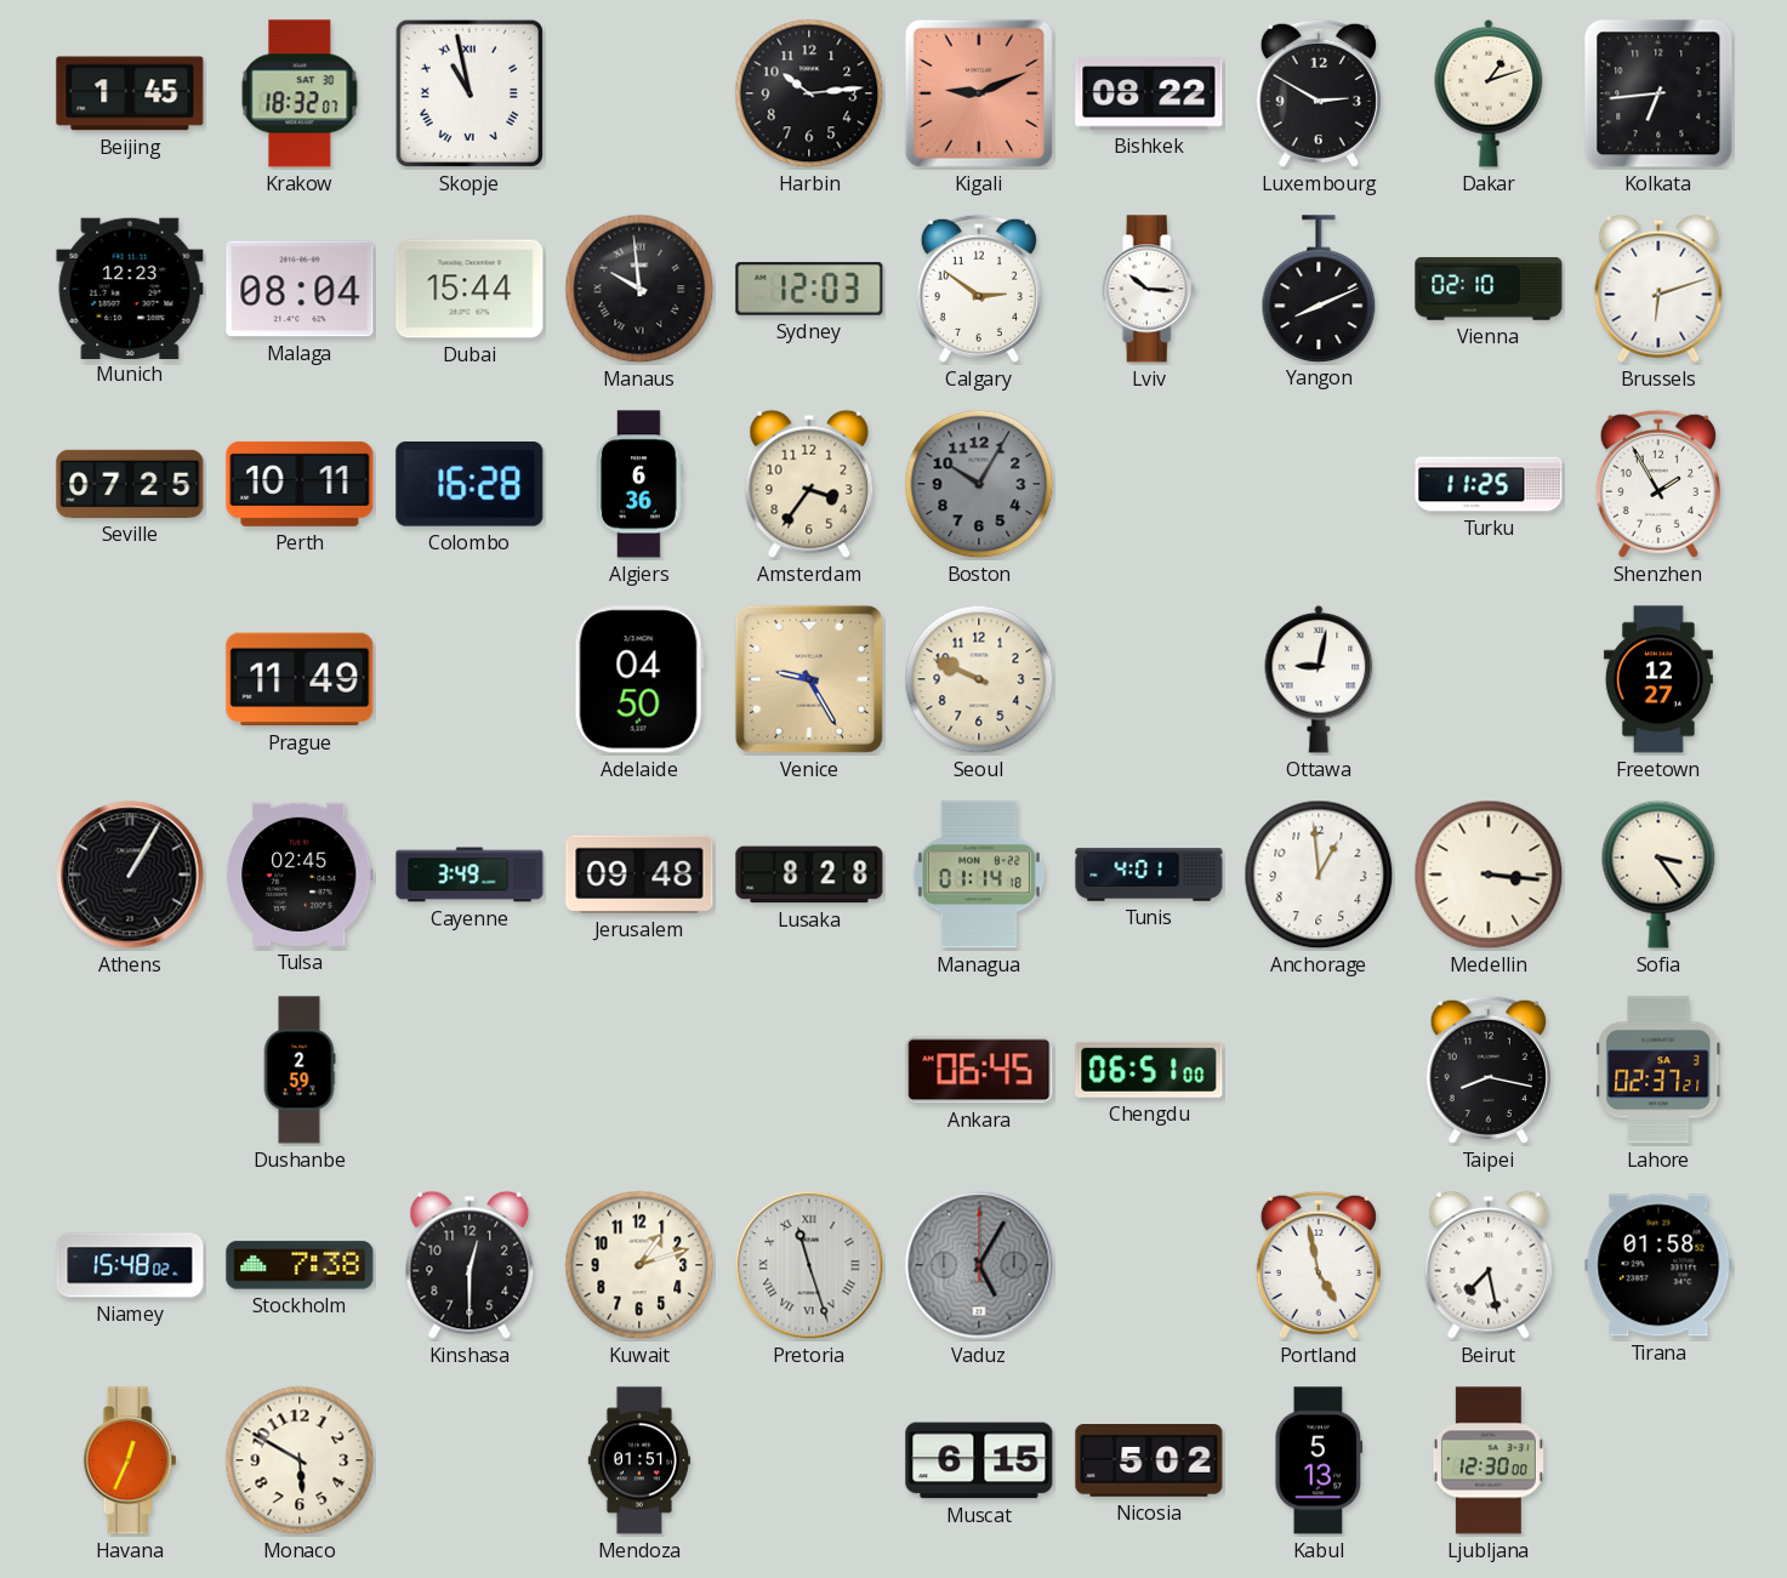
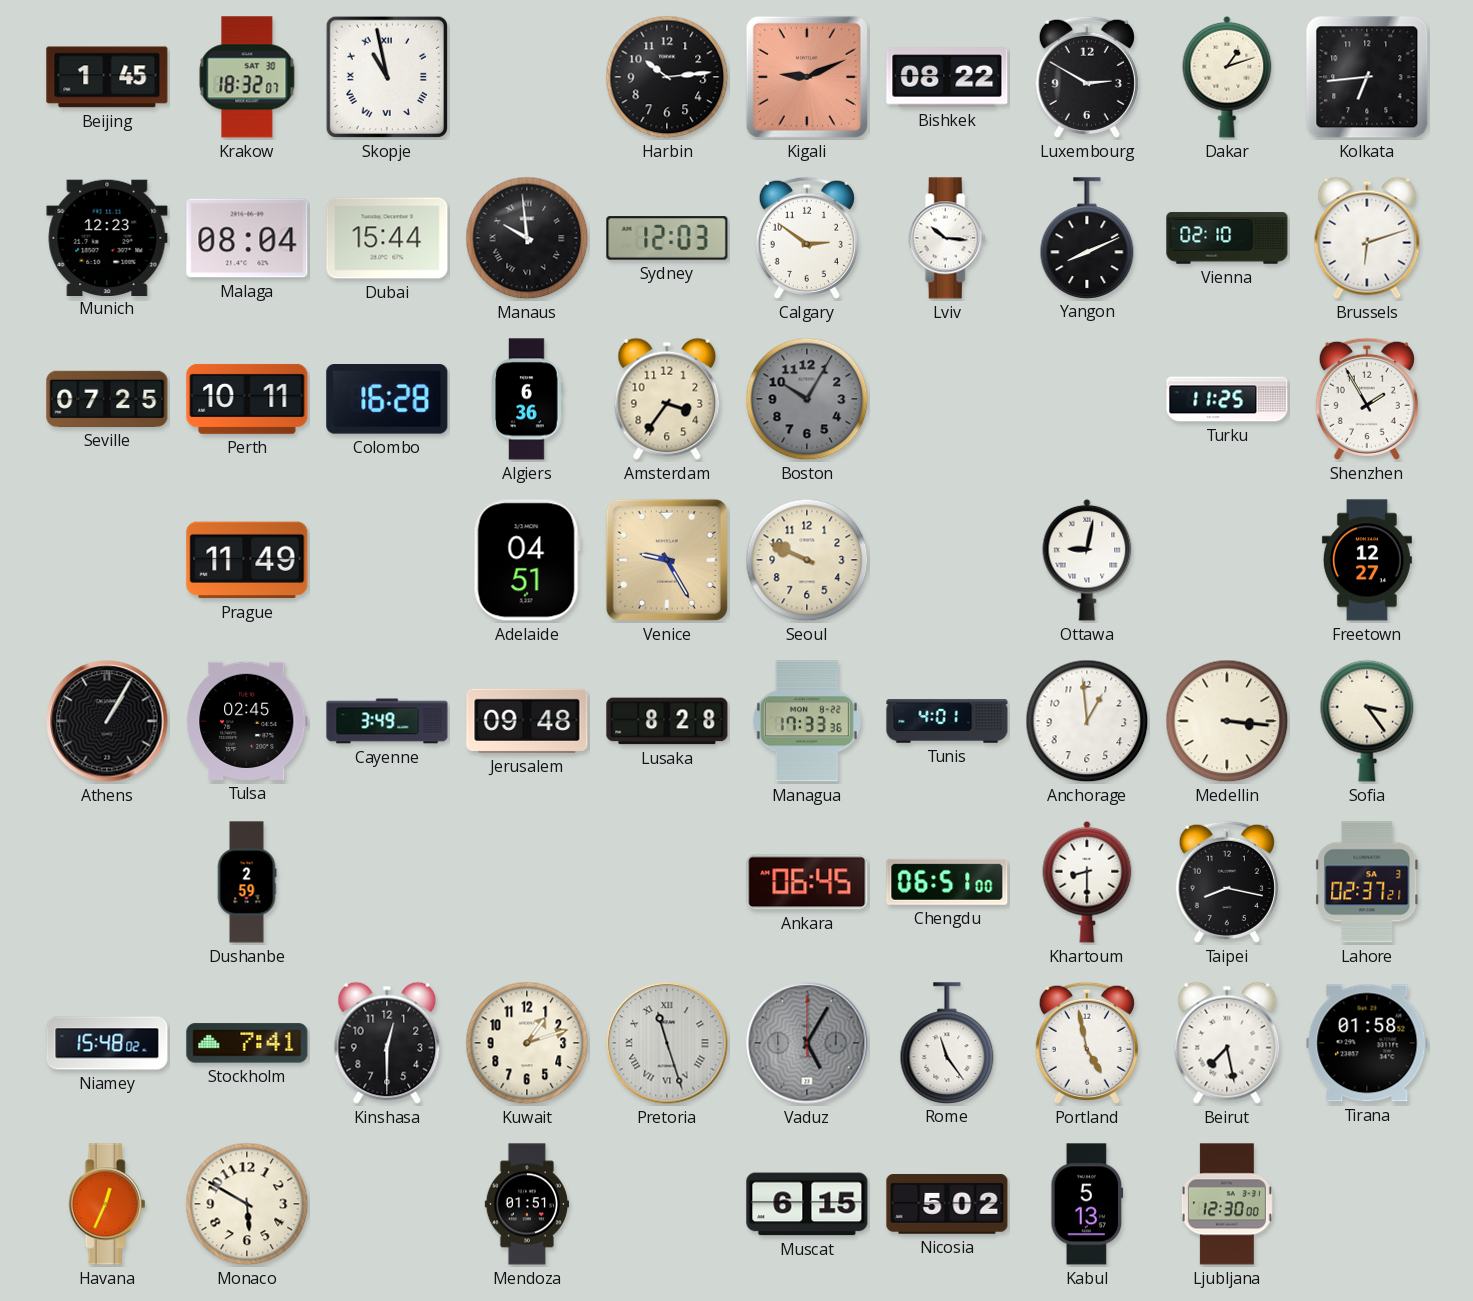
Adelaide: 04:50 -> 04:51 (527, 560)
Managua: 01:14 -> 17:33 (807, 721)
Khartoum: none -> 8:30 (1087, 882)
Stockholm: 7:38 -> 7:41 (247, 1043)
Rome: none -> 11:24 (947, 1043)
